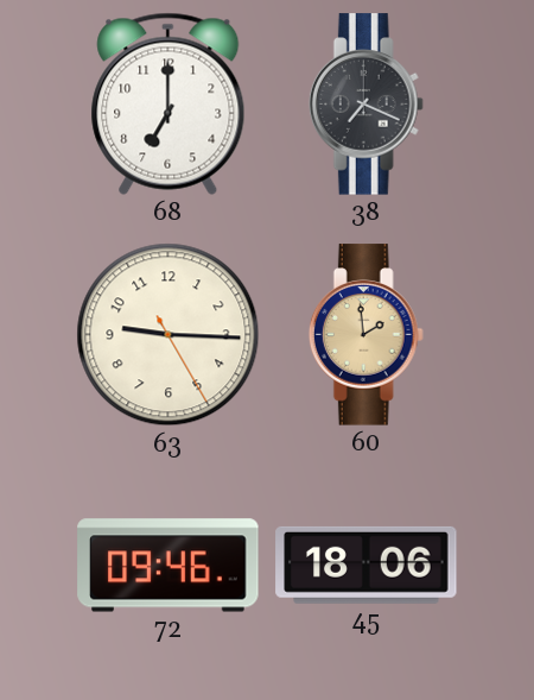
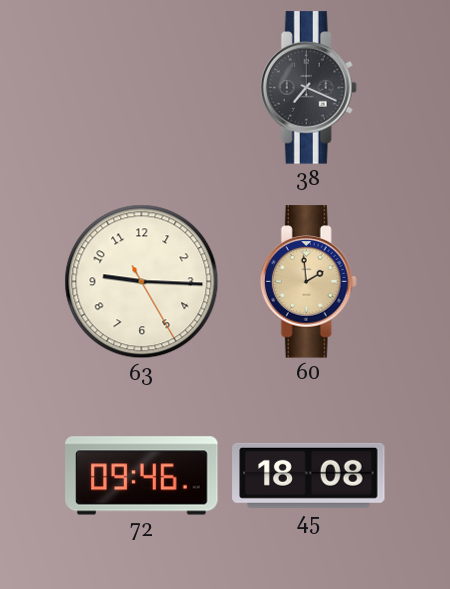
68: 7:00 -> none (169, 103)
45: 18:06 -> 18:08 (309, 475)
